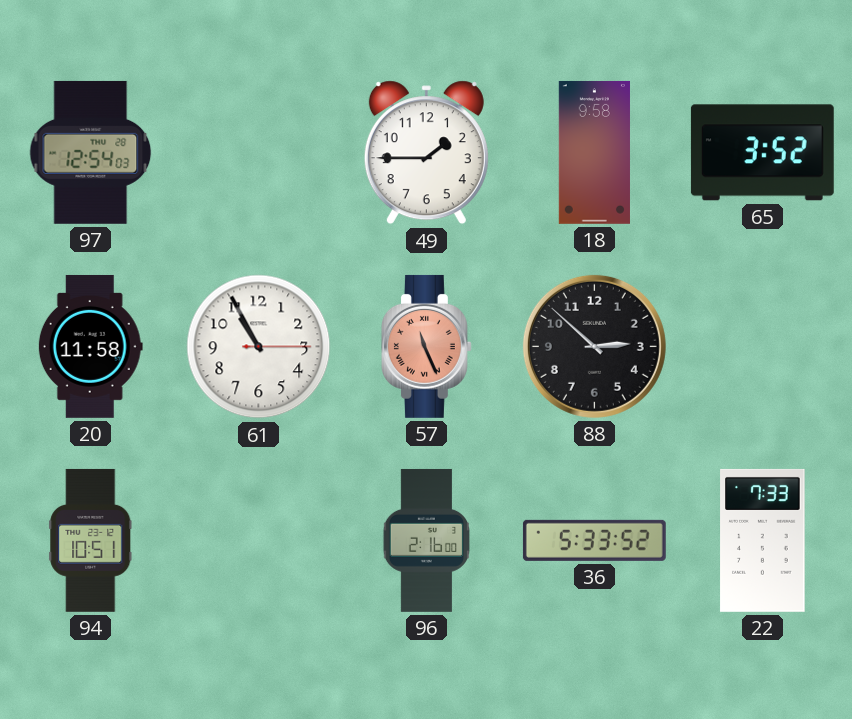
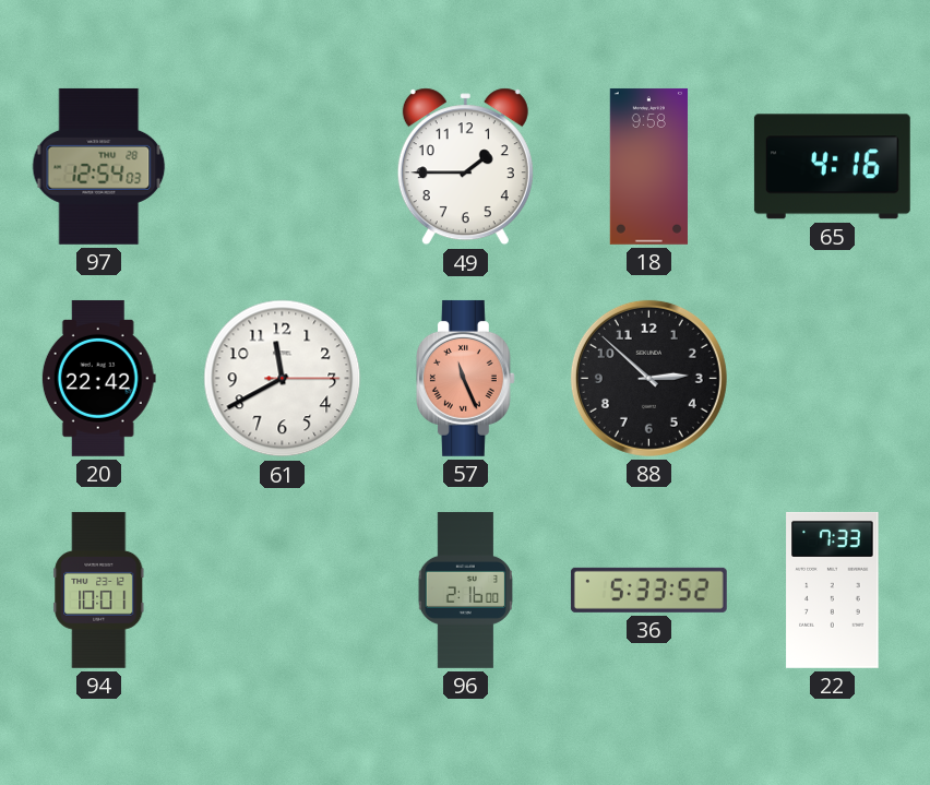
65: 3:52 -> 4:16 (832, 167)
20: 11:58 -> 22:42 (98, 378)
61: 10:55 -> 11:40 (283, 379)
94: 10:51 -> 10:01 (99, 590)
